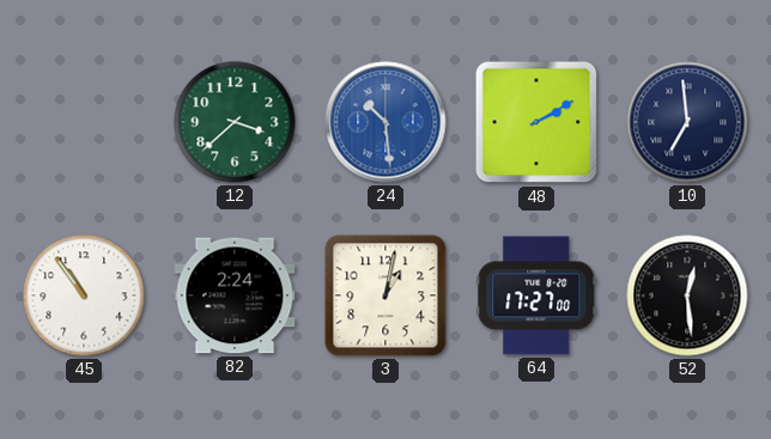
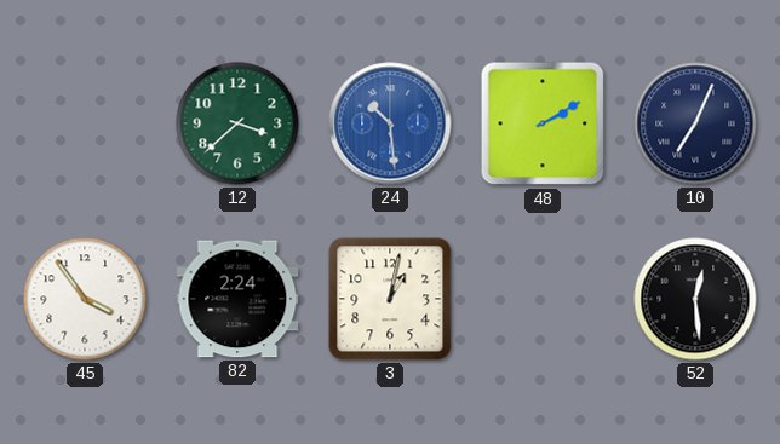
10: 6:59 -> 7:04 (695, 123)
45: 10:54 -> 3:54 (85, 299)
64: 17:27 -> none (536, 295)
